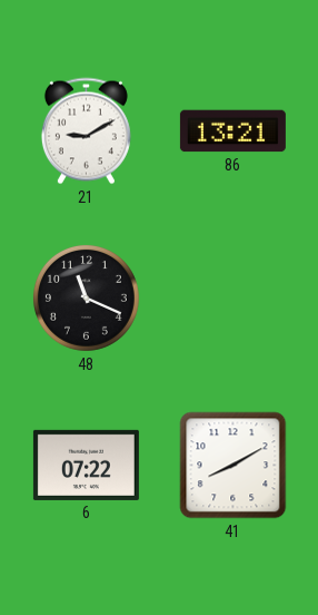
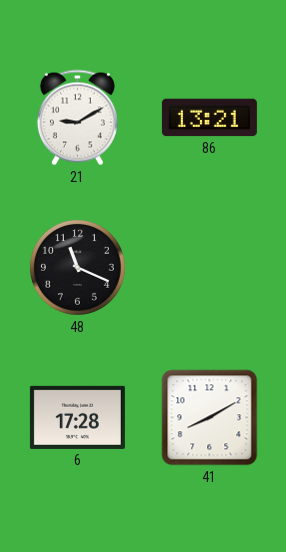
6: 07:22 -> 17:28 (77, 417)
